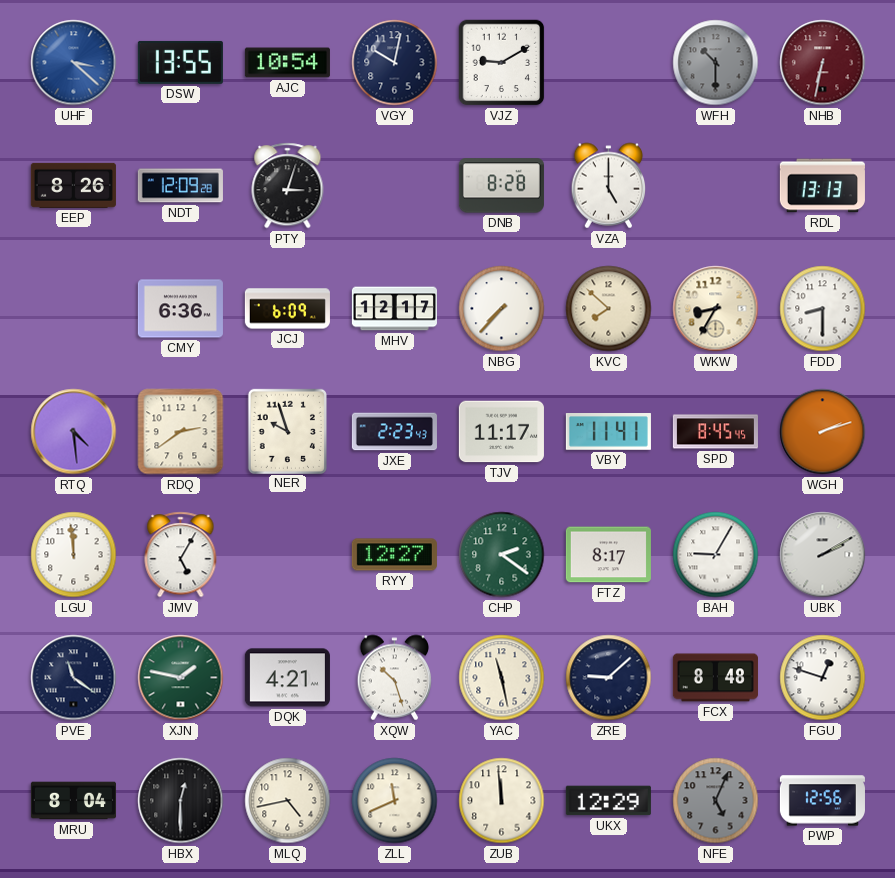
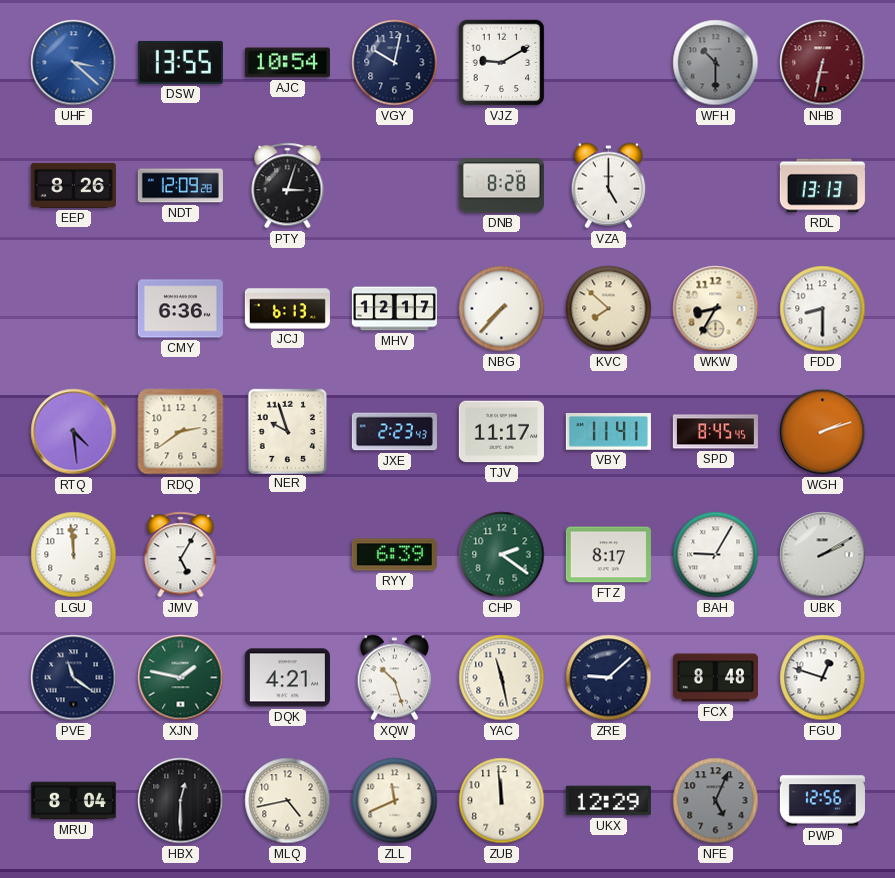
JCJ: 6:09 -> 6:13 (287, 309)
RYY: 12:27 -> 6:39 (394, 555)
